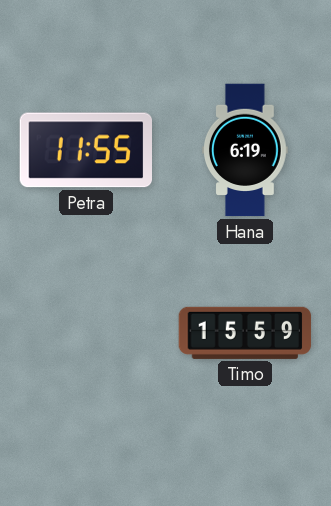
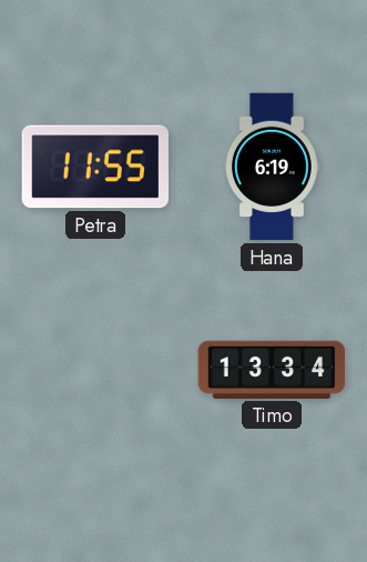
Timo: 15:59 -> 13:34 (272, 370)
